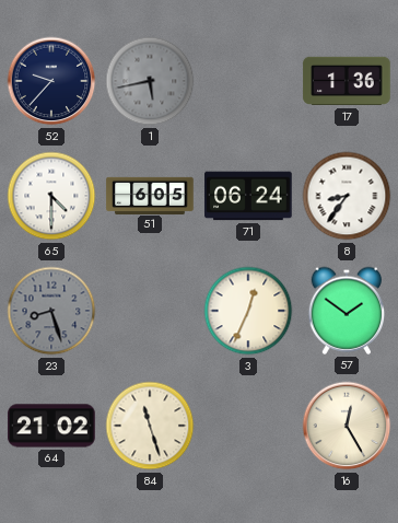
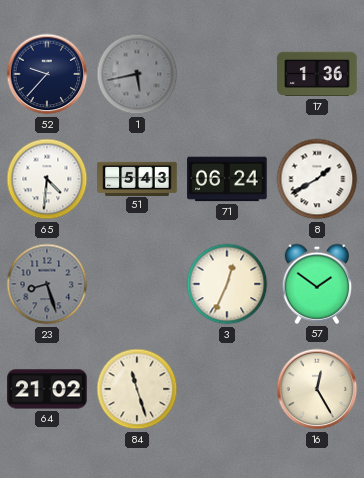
65: 4:30 -> 4:31 (47, 179)
51: 6:05 -> 5:43 (137, 178)
8: 8:36 -> 1:40 (317, 179)
